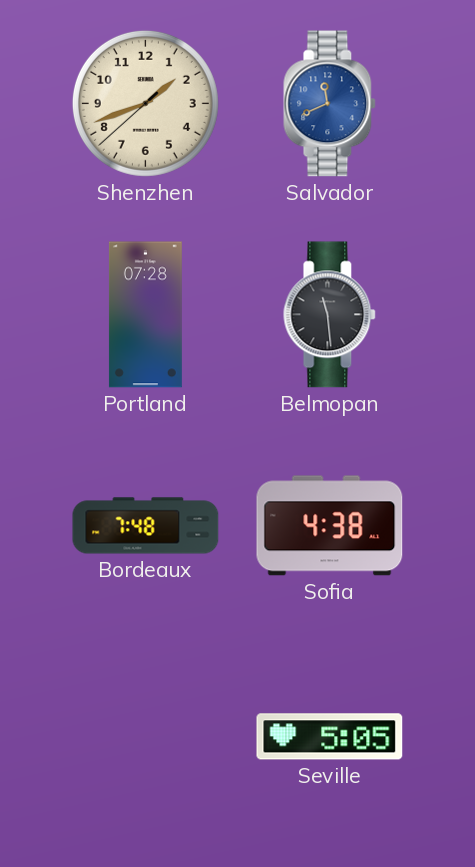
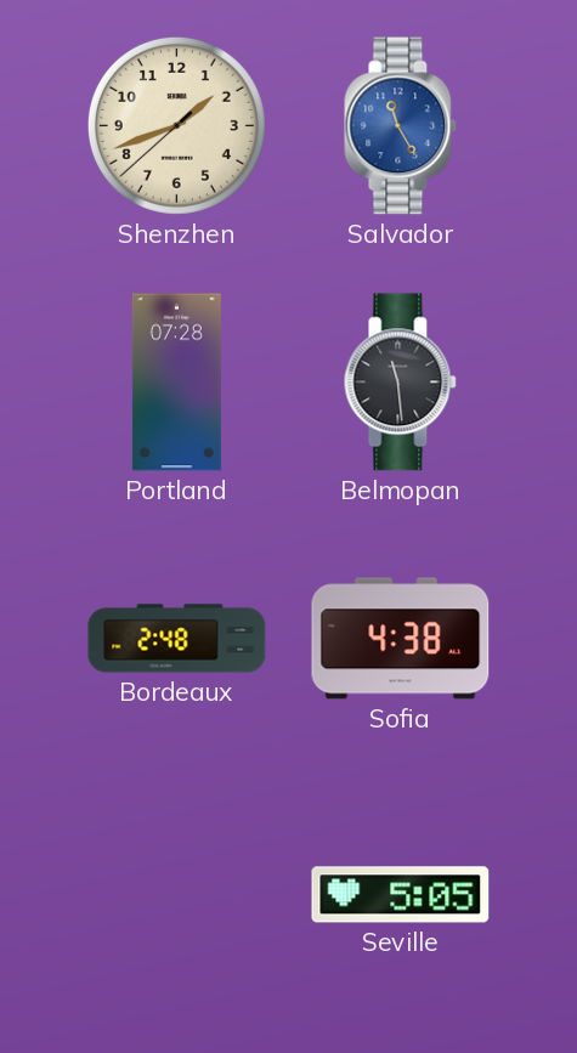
Salvador: 11:41 -> 11:25 (401, 126)
Bordeaux: 7:48 -> 2:48 (177, 639)
